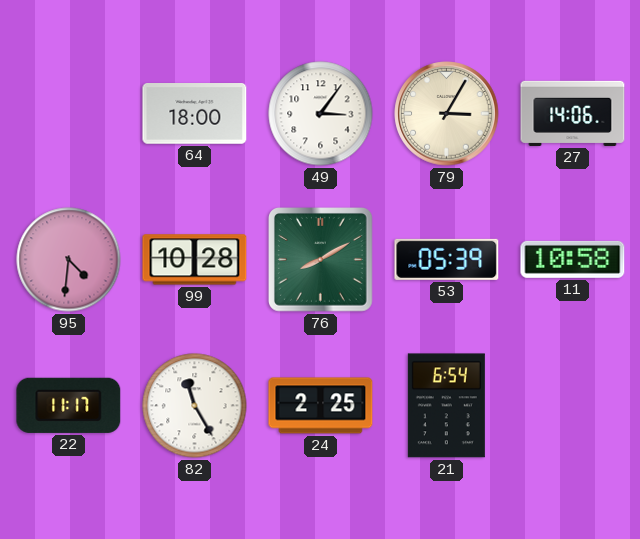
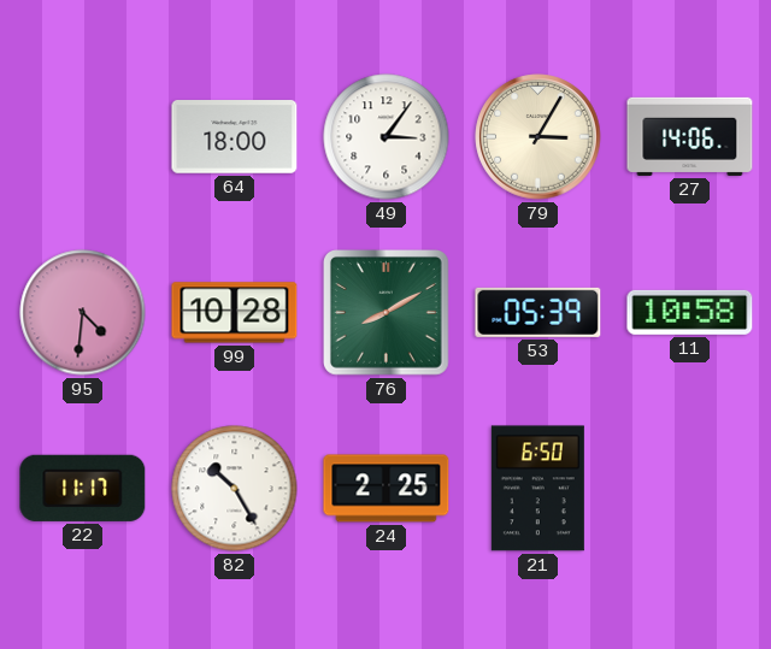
82: 11:25 -> 10:25 (235, 489)
21: 6:54 -> 6:50 (537, 489)
